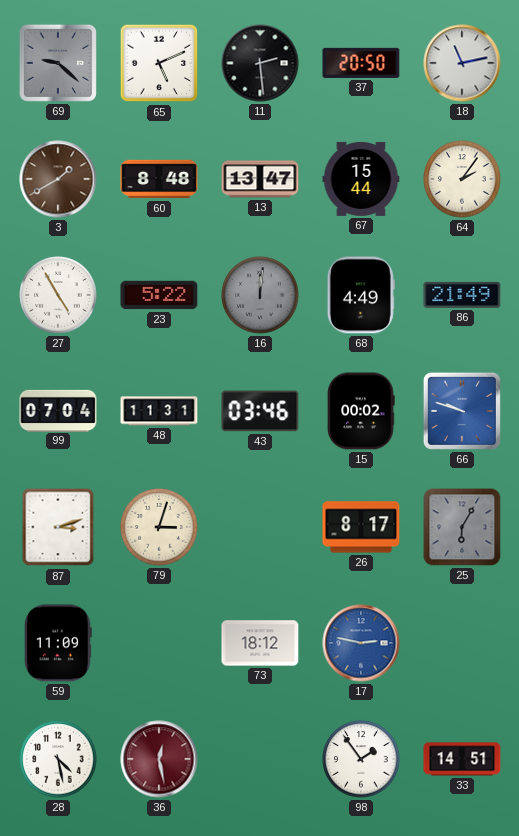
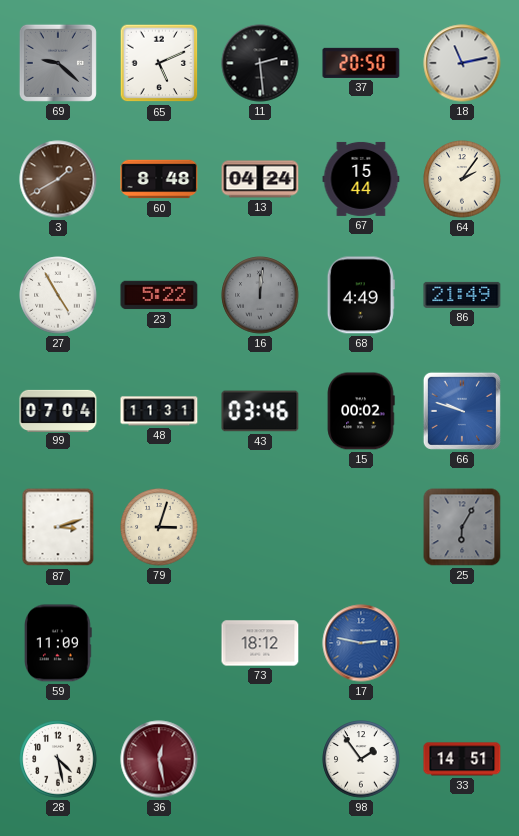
13: 13:47 -> 04:24 (260, 179)
26: 8:17 -> none (361, 527)
